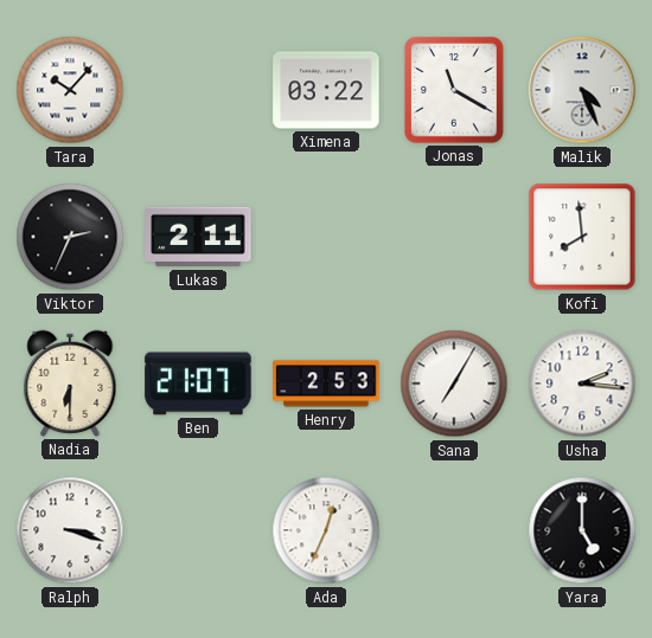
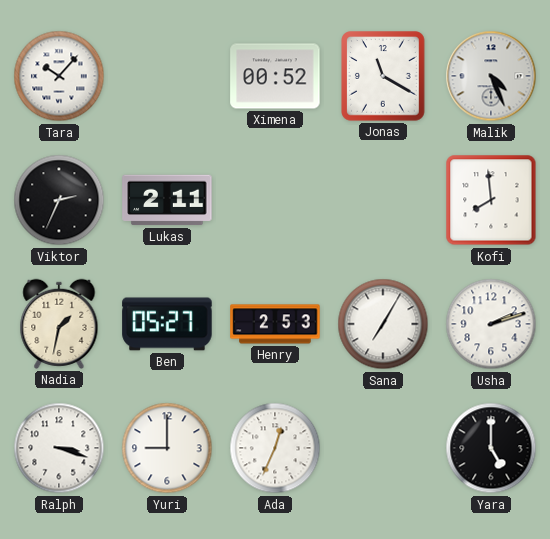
Ximena: 03:22 -> 00:52 (275, 76)
Nadia: 6:30 -> 1:32 (59, 324)
Ben: 21:07 -> 05:27 (167, 324)
Usha: 2:16 -> 2:12 (491, 324)
Yuri: none -> 9:00 (167, 448)
